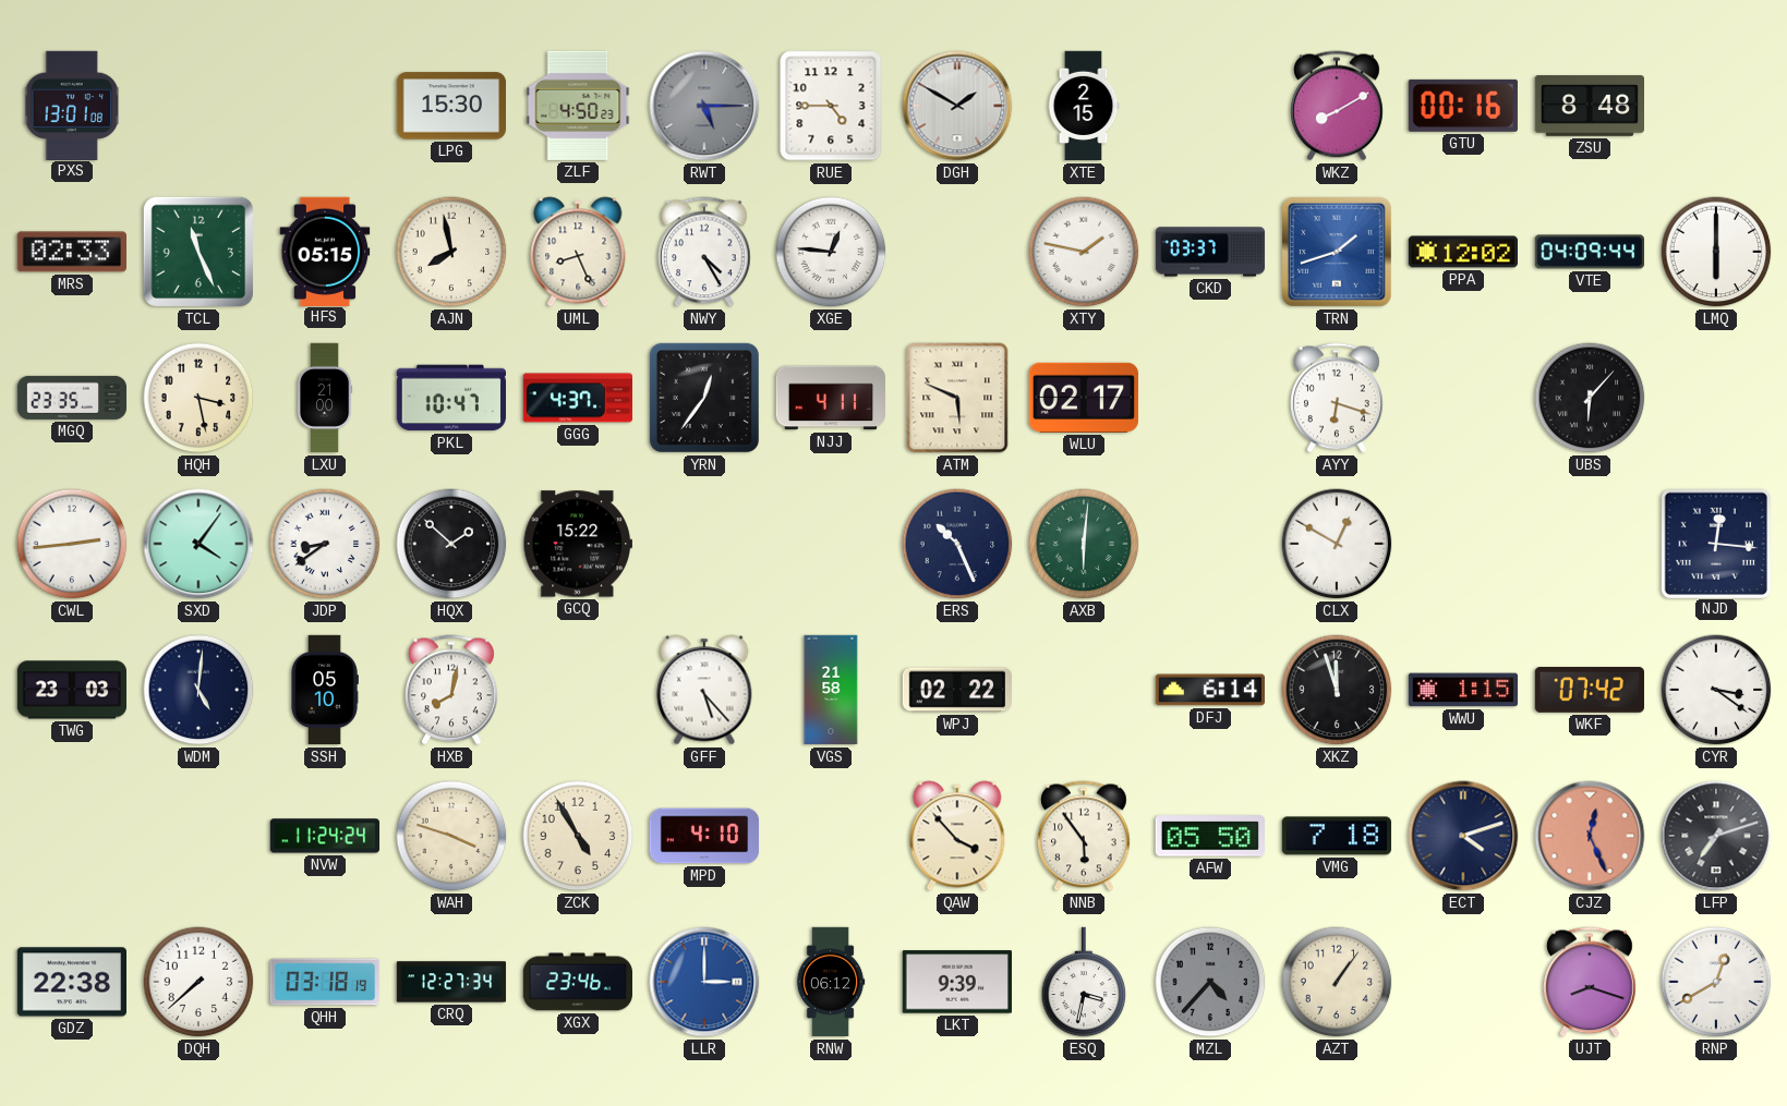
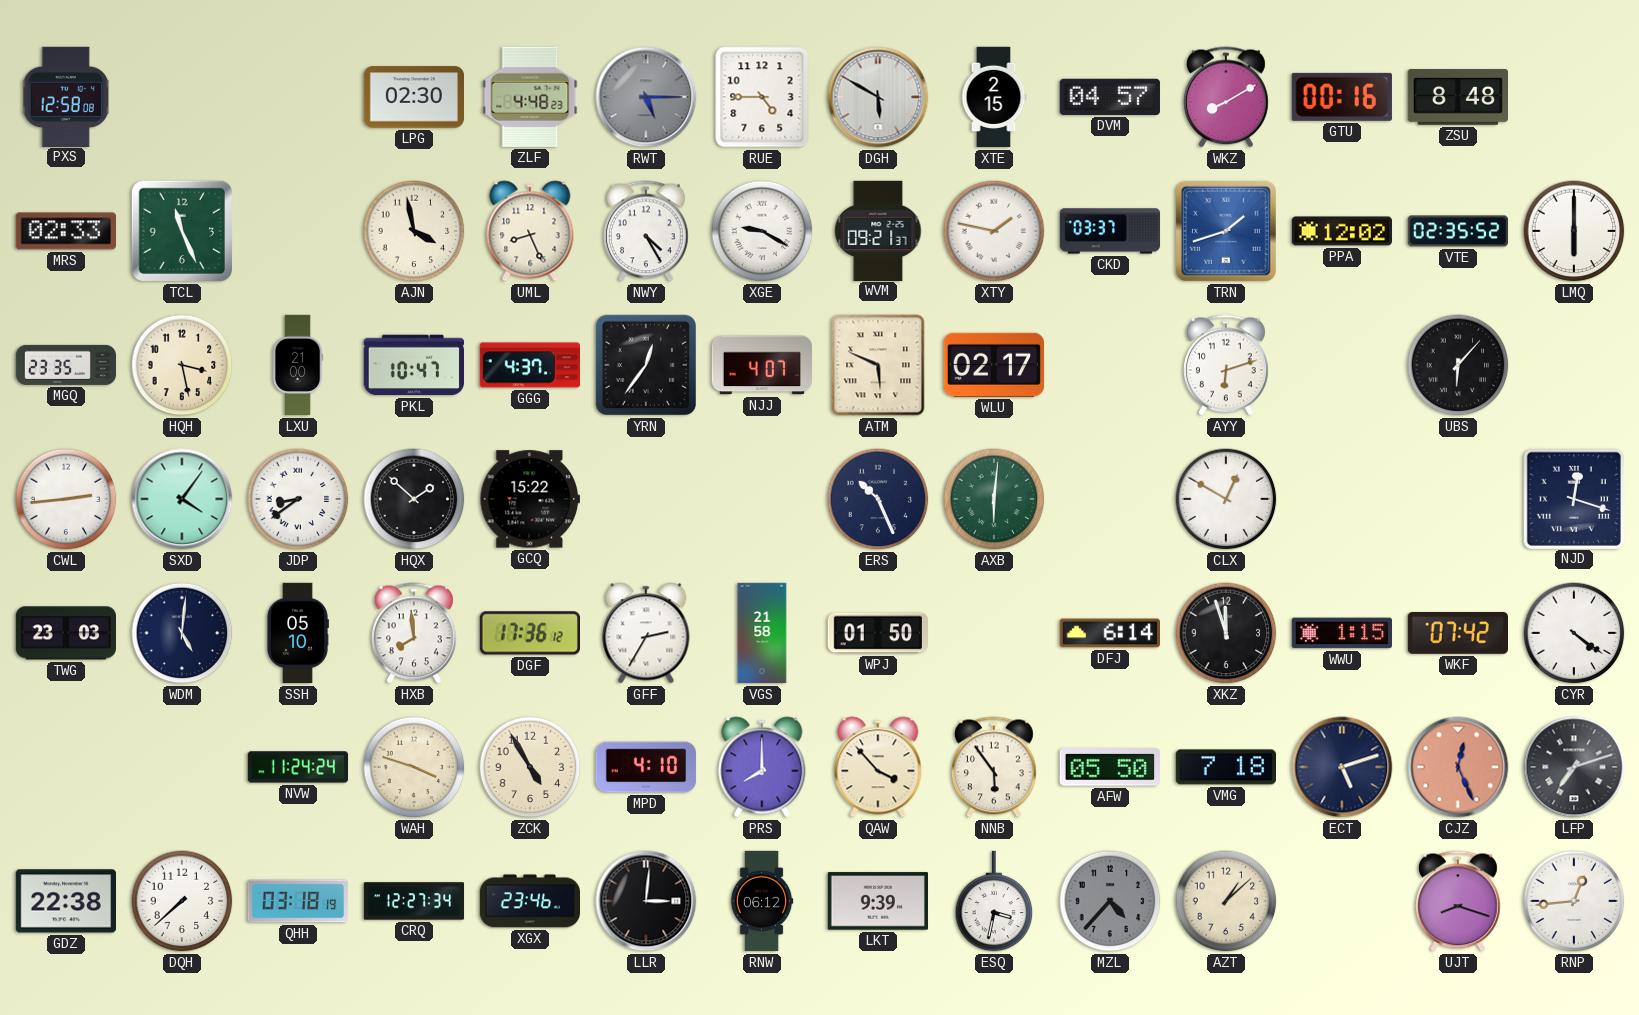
PXS: 13:01 -> 12:58 (67, 96)
LPG: 15:30 -> 02:30 (413, 97)
ZLF: 4:50 -> 4:48 (530, 97)
DGH: 1:50 -> 5:50 (878, 97)
DVM: none -> 04:57 (1110, 97)
HFS: 05:15 -> none (325, 251)
AJN: 7:58 -> 3:58 (414, 231)
XGE: 12:46 -> 9:20 (762, 231)
WVM: none -> 09:21 (878, 230)
VTE: 04:09 -> 02:35 (1458, 231)
NJJ: 4:11 -> 4:07 (761, 365)
AYY: 6:18 -> 6:12 (1227, 365)
NJD: 12:16 -> 12:18 (1573, 498)
HXB: 8:02 -> 7:59 (415, 633)
DGF: none -> 17:36 (529, 633)
GFF: 5:23 -> 2:35 (646, 633)
WPJ: 02:22 -> 01:50 (877, 633)
CYR: 3:21 -> 4:21 (1574, 633)
PRS: none -> 8:00 (762, 767)
ECT: 4:12 -> 5:12 (1342, 767)
LLR: 3:00 -> 3:01 (646, 901)
LLR dial: blue -> black (646, 901)
AZT: 1:06 -> 1:08 (1226, 901)
RNP: 12:40 -> 12:44 (1574, 901)
